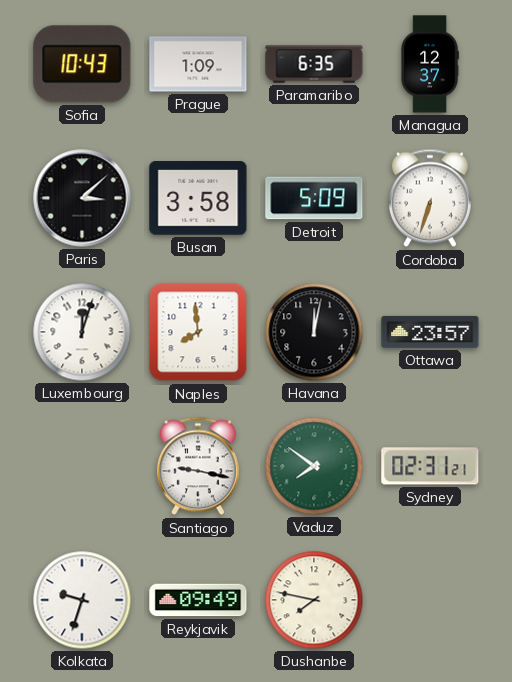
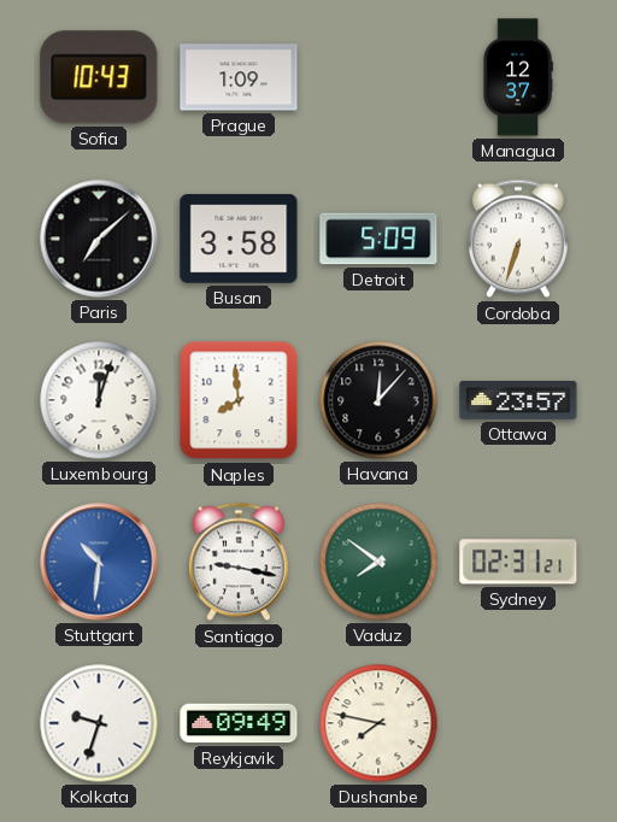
Paramaribo: 6:35 -> none (314, 64)
Paris: 3:08 -> 7:08 (99, 239)
Havana: 12:02 -> 12:07 (378, 400)
Stuttgart: none -> 10:31 (99, 562)
